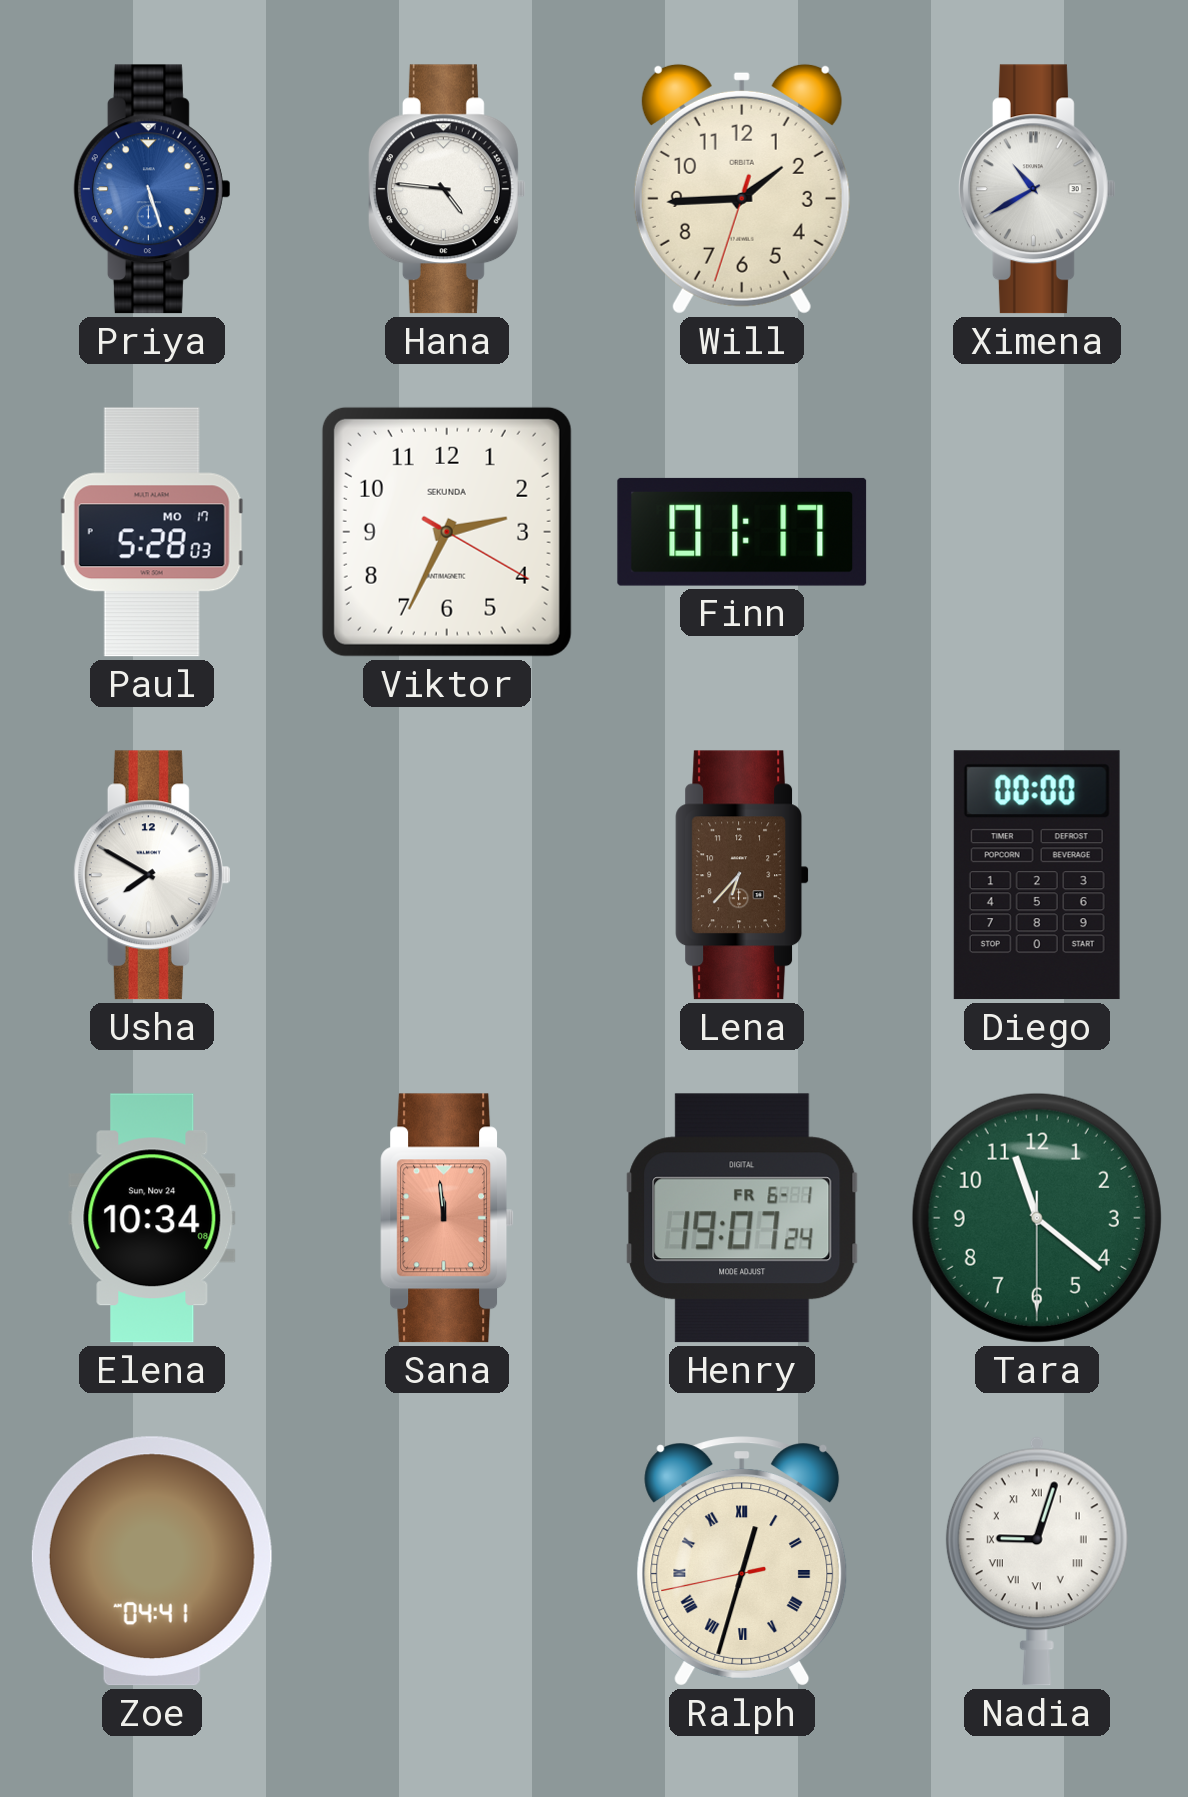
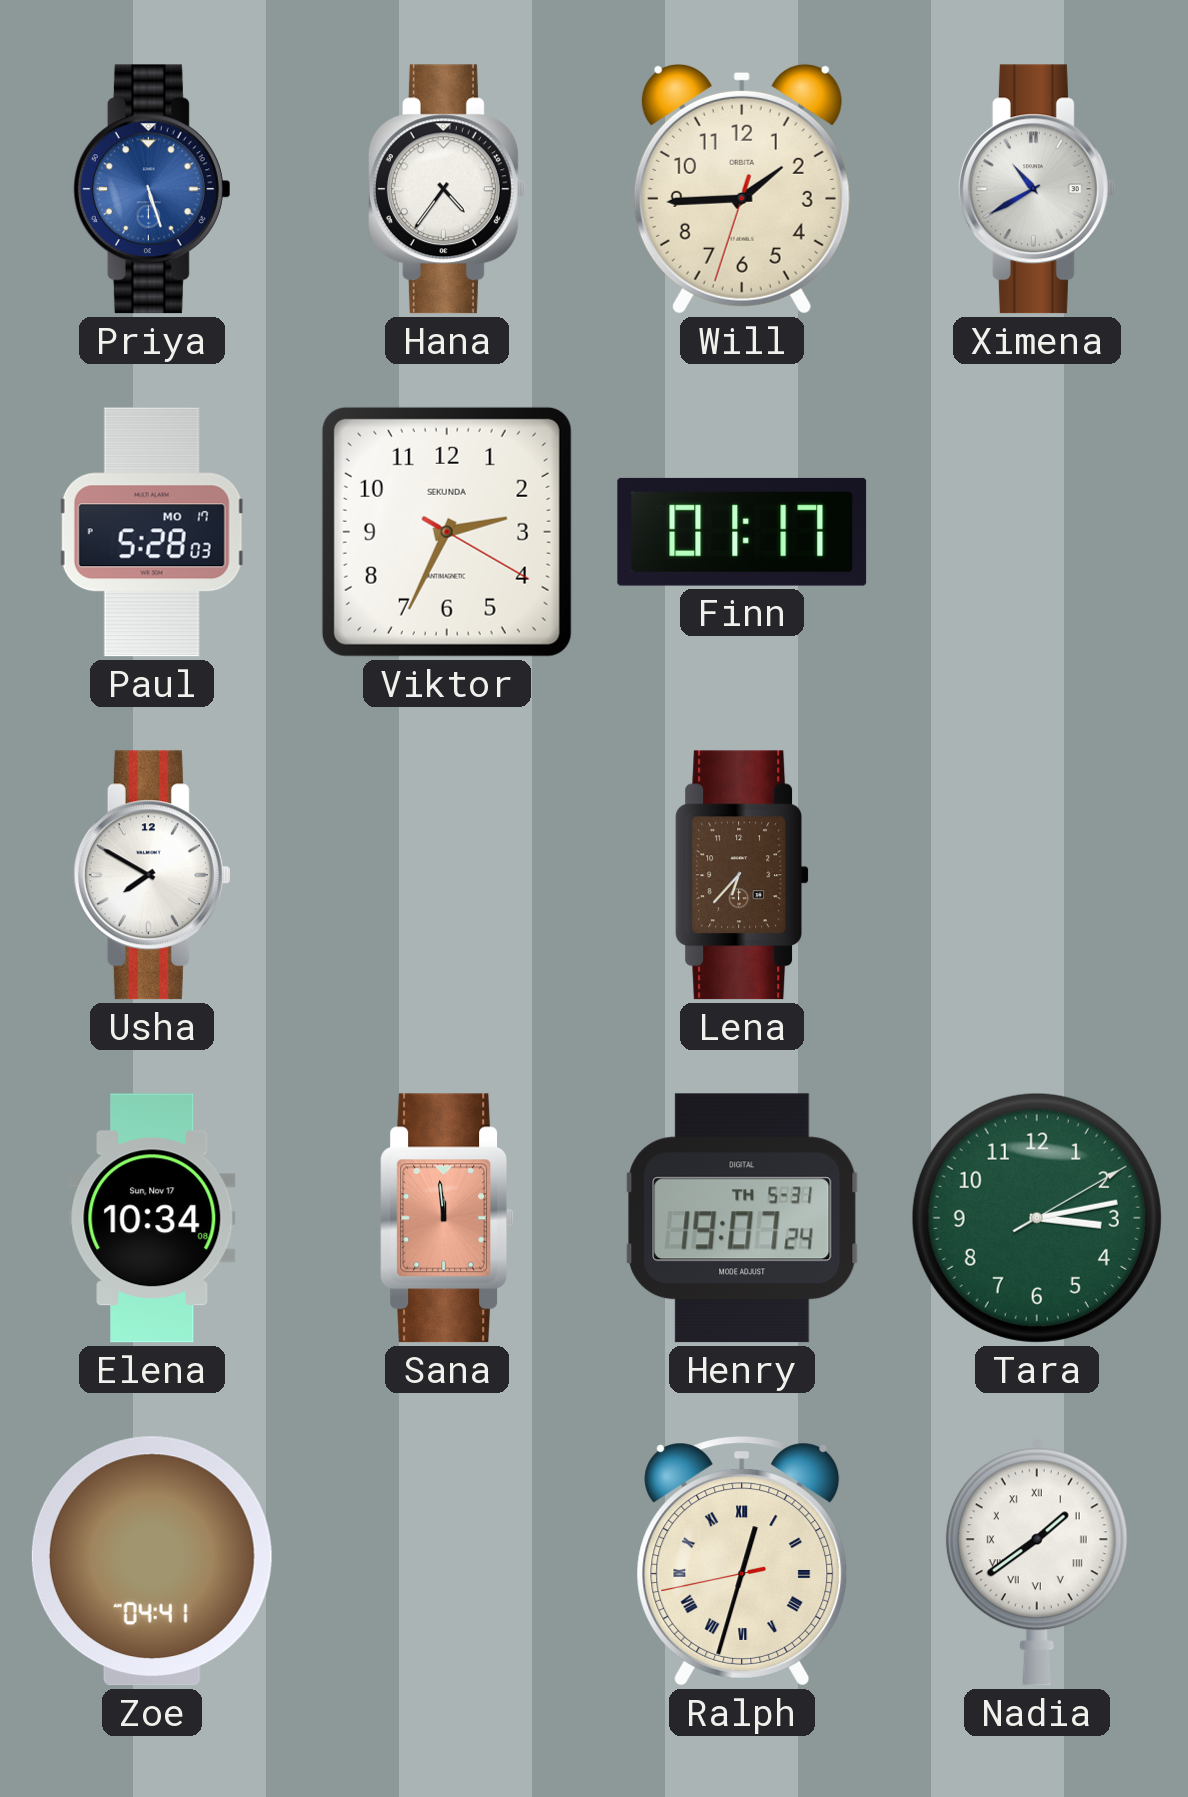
Hana: 4:46 -> 4:36 (447, 189)
Diego: 00:00 -> none (1037, 875)
Elena date: Sun, Nov 24 -> Sun, Nov 17 (152, 1218)
Henry date: FR 6-1 -> TH 5-31 (742, 1218)
Tara: 11:21 -> 3:13 (1037, 1218)
Nadia: 9:03 -> 1:39 (1037, 1561)
